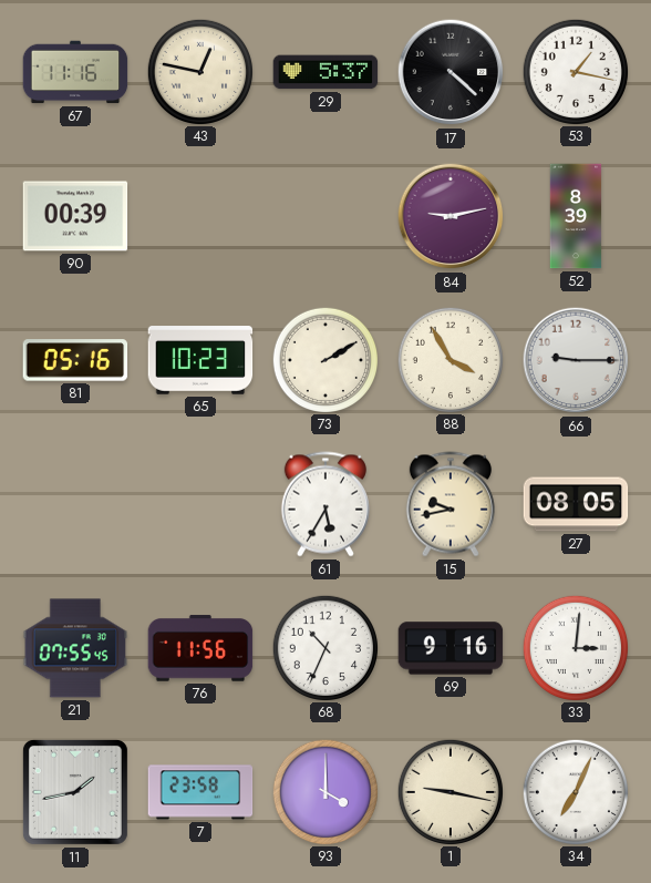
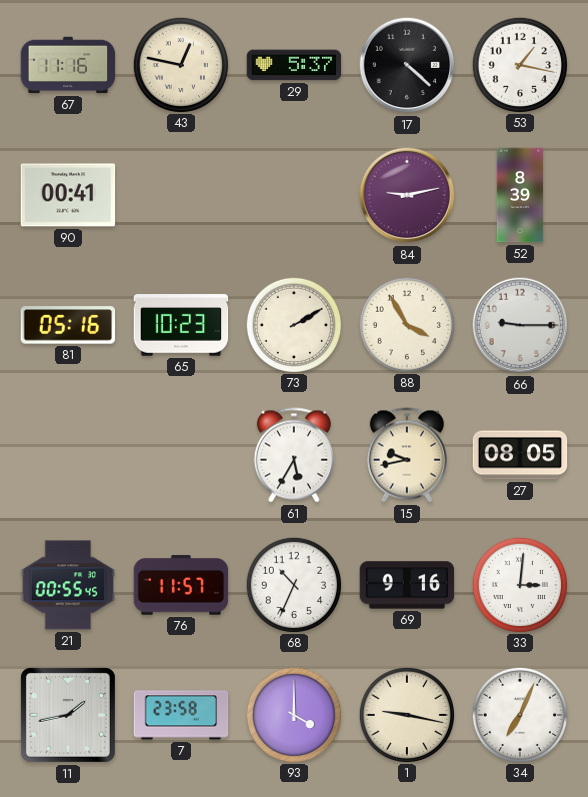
90: 00:39 -> 00:41 (68, 195)
21: 07:55 -> 00:55 (68, 585)
76: 11:56 -> 11:57 (181, 585)
